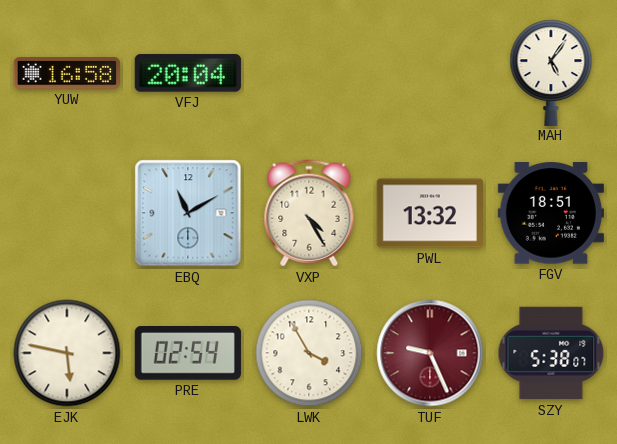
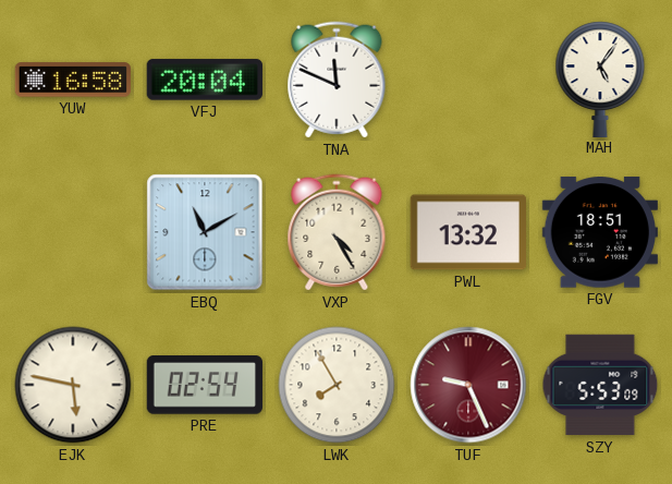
TNA: none -> 11:49 (337, 80)
LWK: 3:55 -> 7:55 (337, 385)
SZY: 5:38 -> 5:53 (600, 385)
